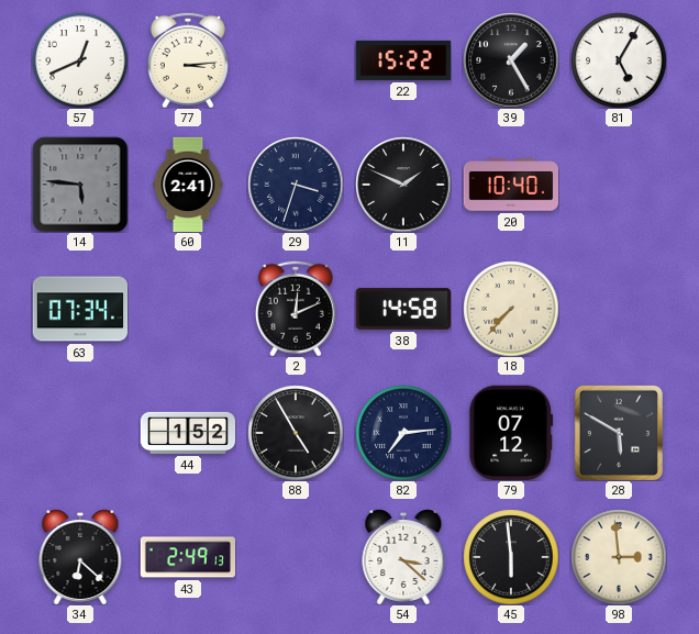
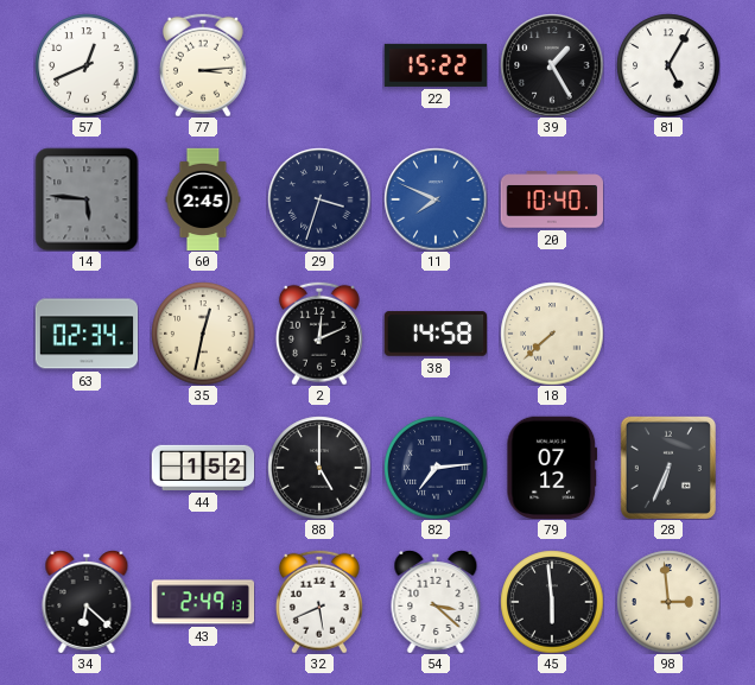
60: 2:41 -> 2:45 (203, 199)
11: 1:49 -> 7:49 (436, 199)
11 dial: black -> blue (436, 199)
63: 07:34 -> 02:34 (87, 334)
35: none -> 12:32 (203, 334)
18: 7:37 -> 7:38 (552, 334)
88: 4:55 -> 5:00 (319, 468)
28: 5:50 -> 6:34 (668, 468)
32: none -> 5:41 (319, 602)
